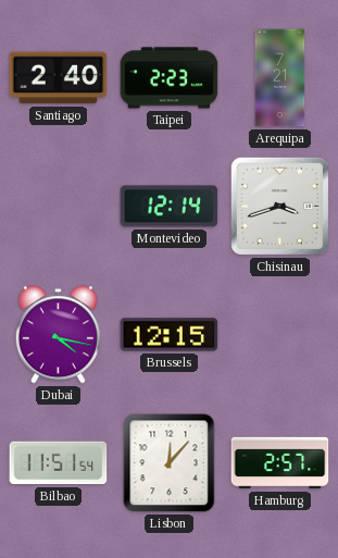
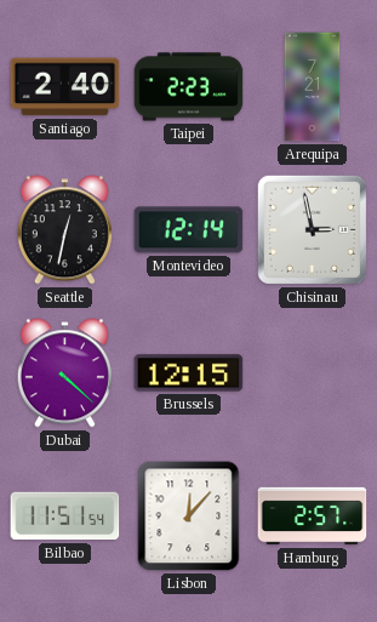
Seattle: none -> 12:32 (64, 230)
Chisinau: 3:42 -> 2:58 (312, 229)
Dubai: 4:17 -> 4:22 (64, 373)
